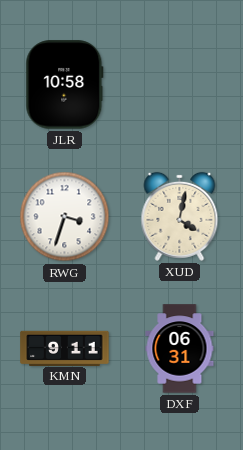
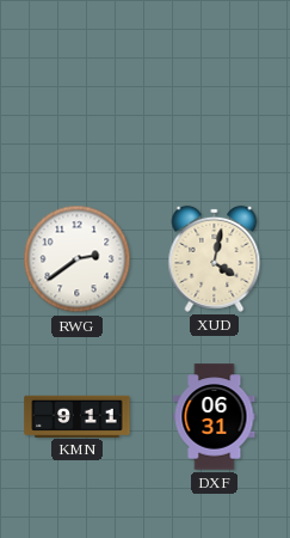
JLR: 10:58 -> none (65, 85)
RWG: 3:33 -> 2:39 (78, 259)
